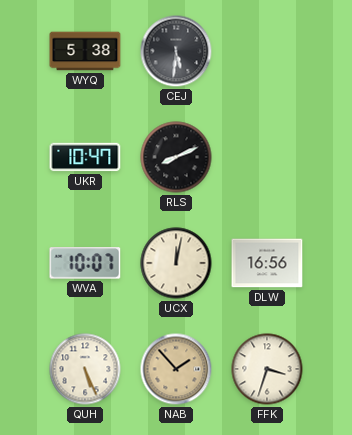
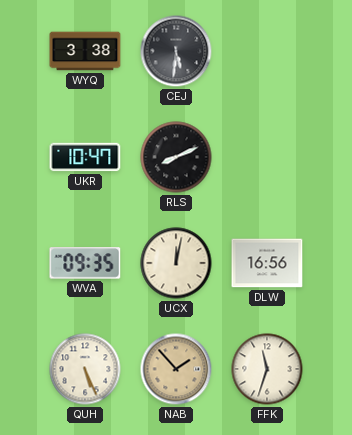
WYQ: 5:38 -> 3:38 (85, 51)
WVA: 10:07 -> 09:35 (85, 263)
FFK: 3:33 -> 11:33 (267, 369)
